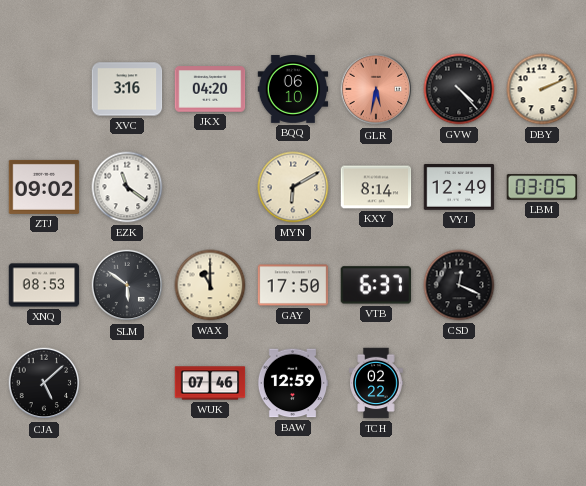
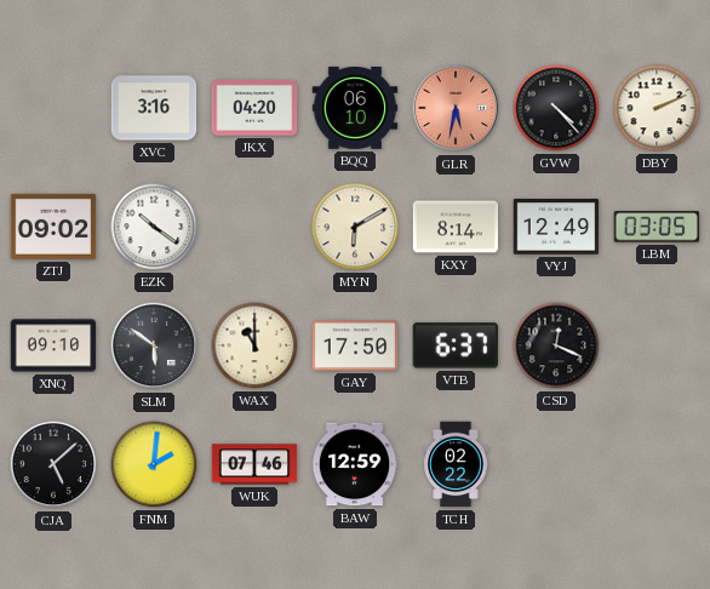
EZK: 11:21 -> 10:21 (154, 227)
XNQ: 08:53 -> 09:10 (53, 345)
FNM: none -> 2:01 (154, 464)
